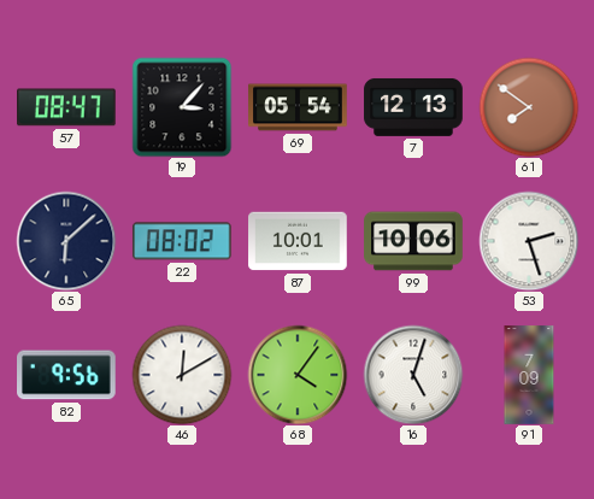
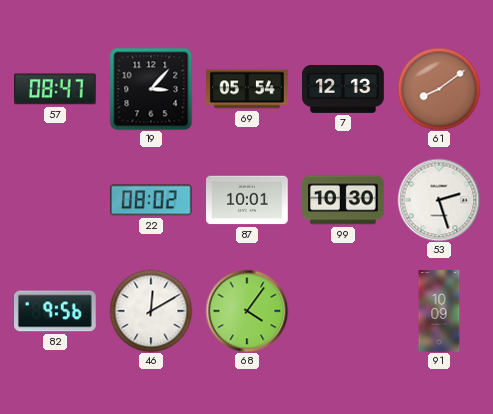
61: 7:51 -> 8:09 (439, 89)
65: 6:08 -> none (66, 241)
99: 10:06 -> 10:30 (343, 200)
16: 5:03 -> none (413, 375)
91: 7:09 -> 10:09 (439, 311)
